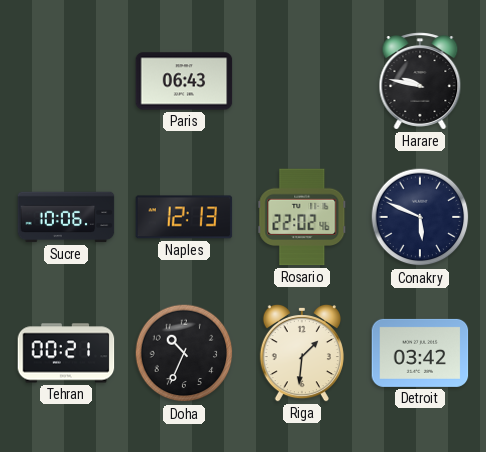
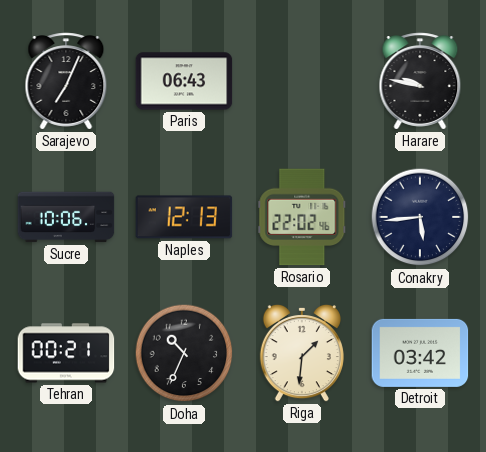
Sarajevo: none -> 7:04 (66, 81)
Conakry: 5:49 -> 5:44 (420, 217)
